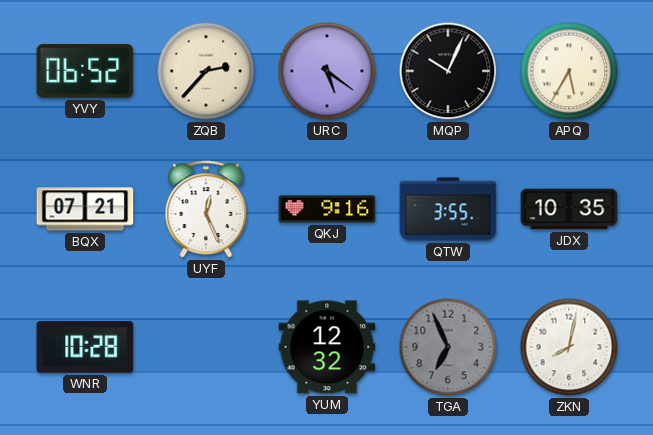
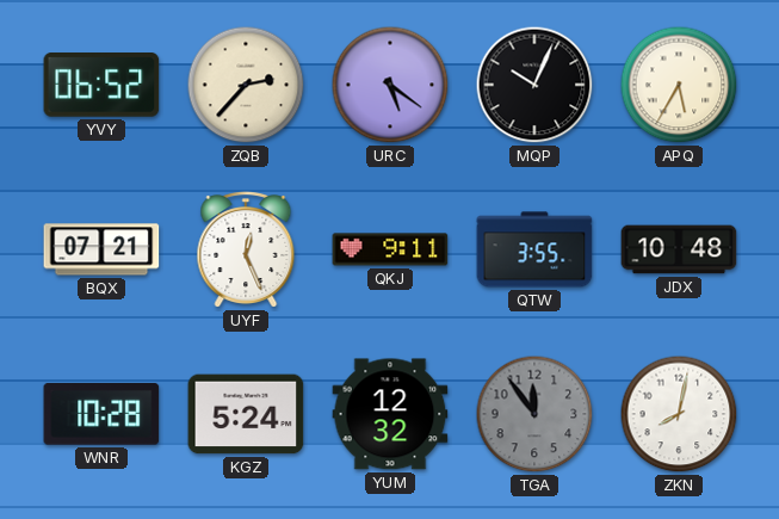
QKJ: 9:16 -> 9:11 (390, 249)
JDX: 10:35 -> 10:48 (679, 249)
KGZ: none -> 5:24 (246, 414)
TGA: 6:56 -> 11:54 (534, 414)
